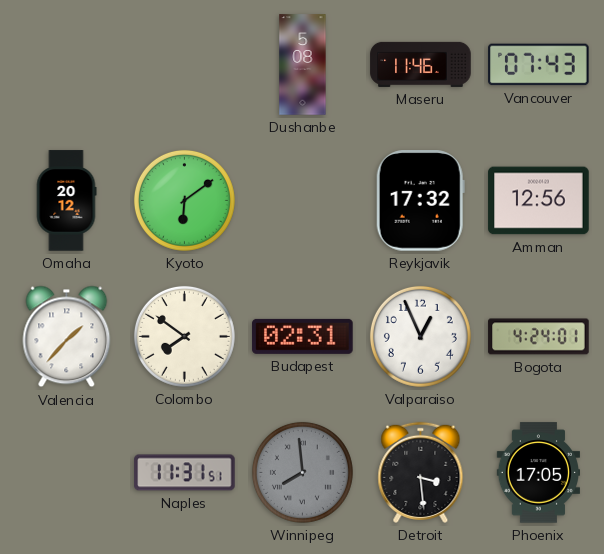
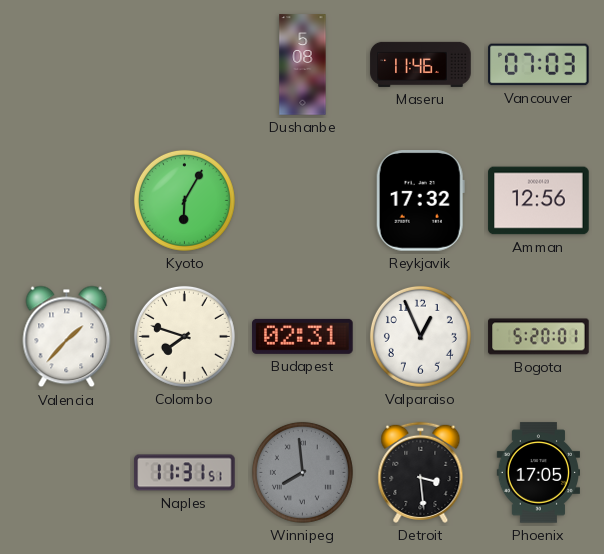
Vancouver: 07:43 -> 07:03 (539, 65)
Omaha: 20:12 -> none (66, 201)
Kyoto: 6:09 -> 6:05 (184, 200)
Colombo: 7:51 -> 7:48 (184, 336)
Bogota: 4:24 -> 5:20 (539, 337)
